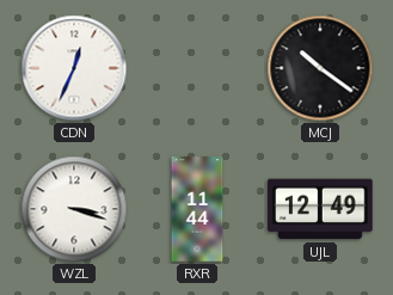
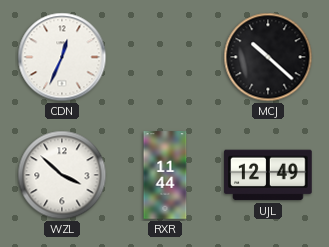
MCJ: 10:21 -> 10:22 (268, 57)
WZL: 3:18 -> 3:52 (62, 175)
